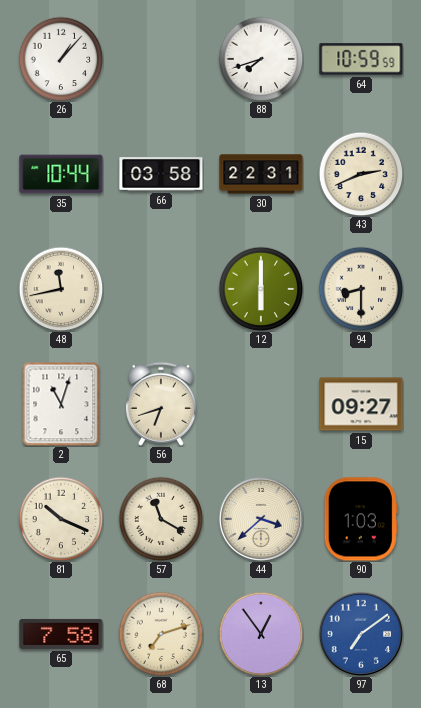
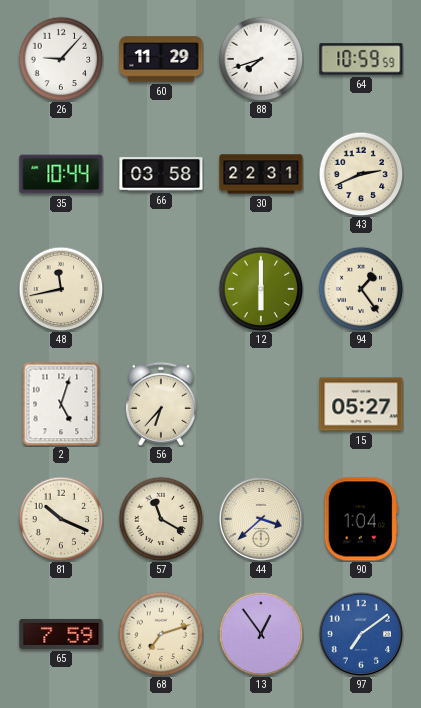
26: 1:07 -> 9:07 (61, 59)
60: none -> 11:29 (161, 59)
94: 8:30 -> 1:24 (361, 289)
2: 11:03 -> 5:03 (61, 404)
56: 6:42 -> 6:37 (161, 404)
15: 09:27 -> 05:27 (361, 404)
90: 1:03 -> 1:04 (361, 519)
65: 7:58 -> 7:59 (61, 634)
